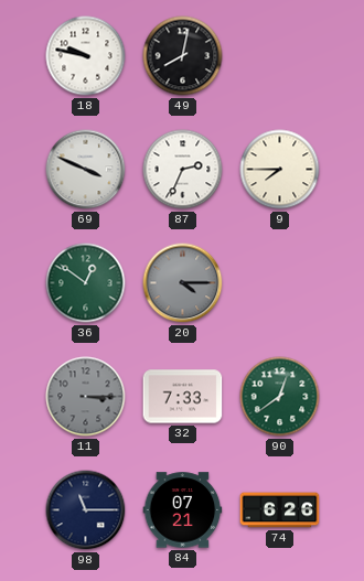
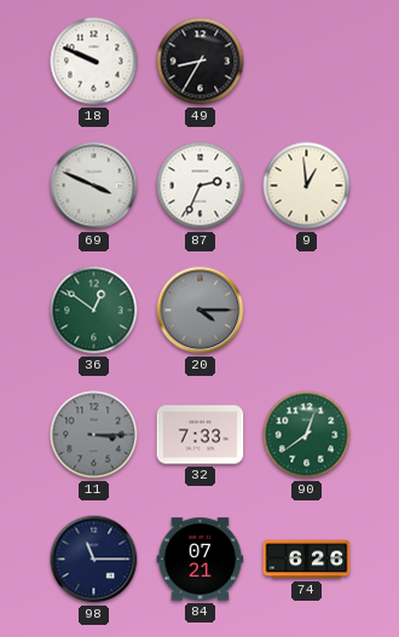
18: 9:47 -> 9:49 (94, 62)
49: 8:02 -> 8:35 (201, 62)
9: 7:45 -> 12:59 (307, 186)
